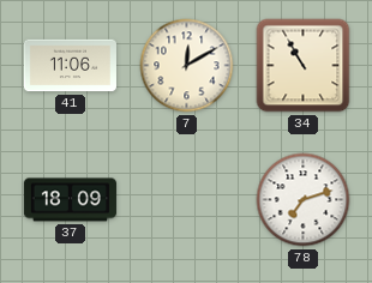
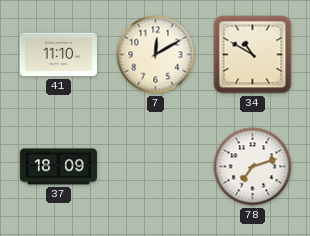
41: 11:06 -> 11:10 (58, 55)
34: 10:55 -> 10:50 (253, 55)
